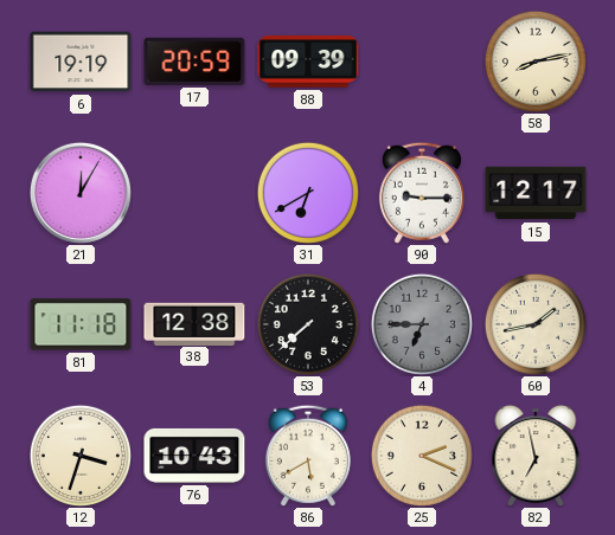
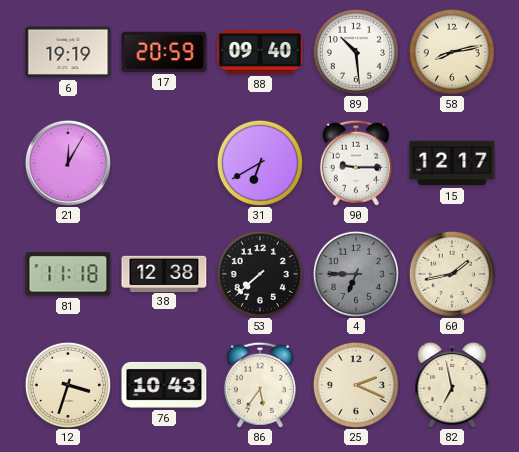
88: 09:39 -> 09:40 (260, 53)
89: none -> 10:29 (356, 52)
86: 5:40 -> 5:36 (260, 385)
